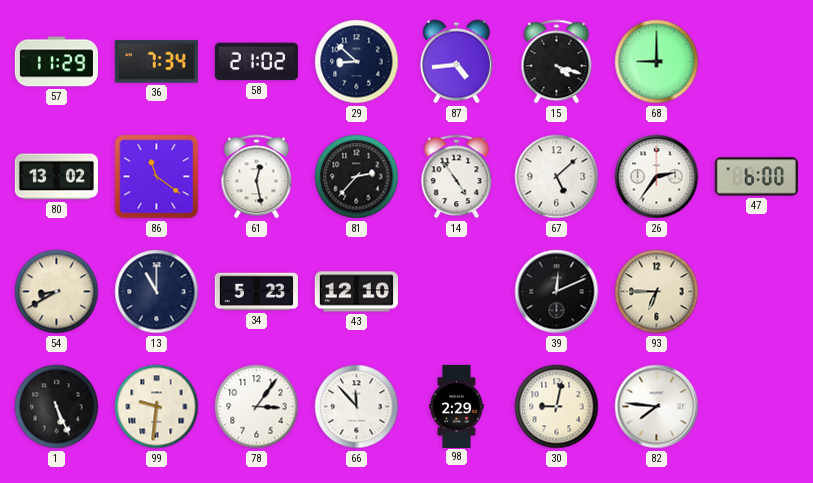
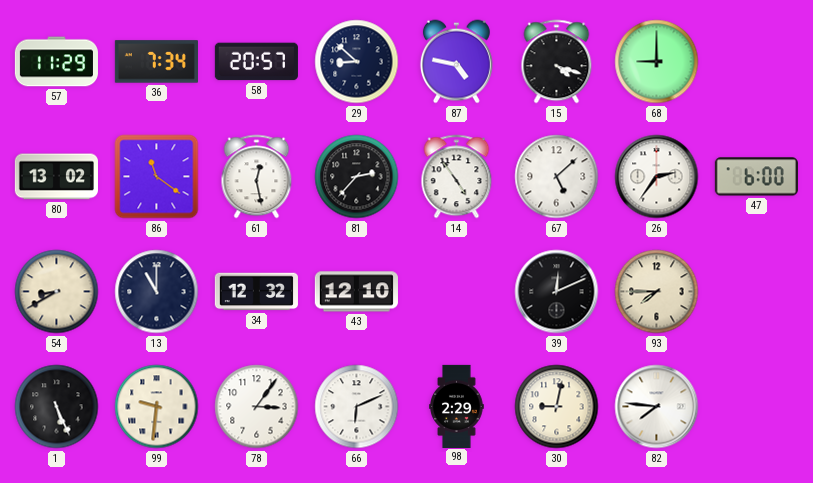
58: 21:02 -> 20:57 (256, 62)
87: 4:44 -> 4:47 (456, 62)
34: 5:23 -> 12:32 (256, 292)
93: 6:45 -> 7:45 (657, 292)
66: 11:53 -> 6:11 (357, 407)
